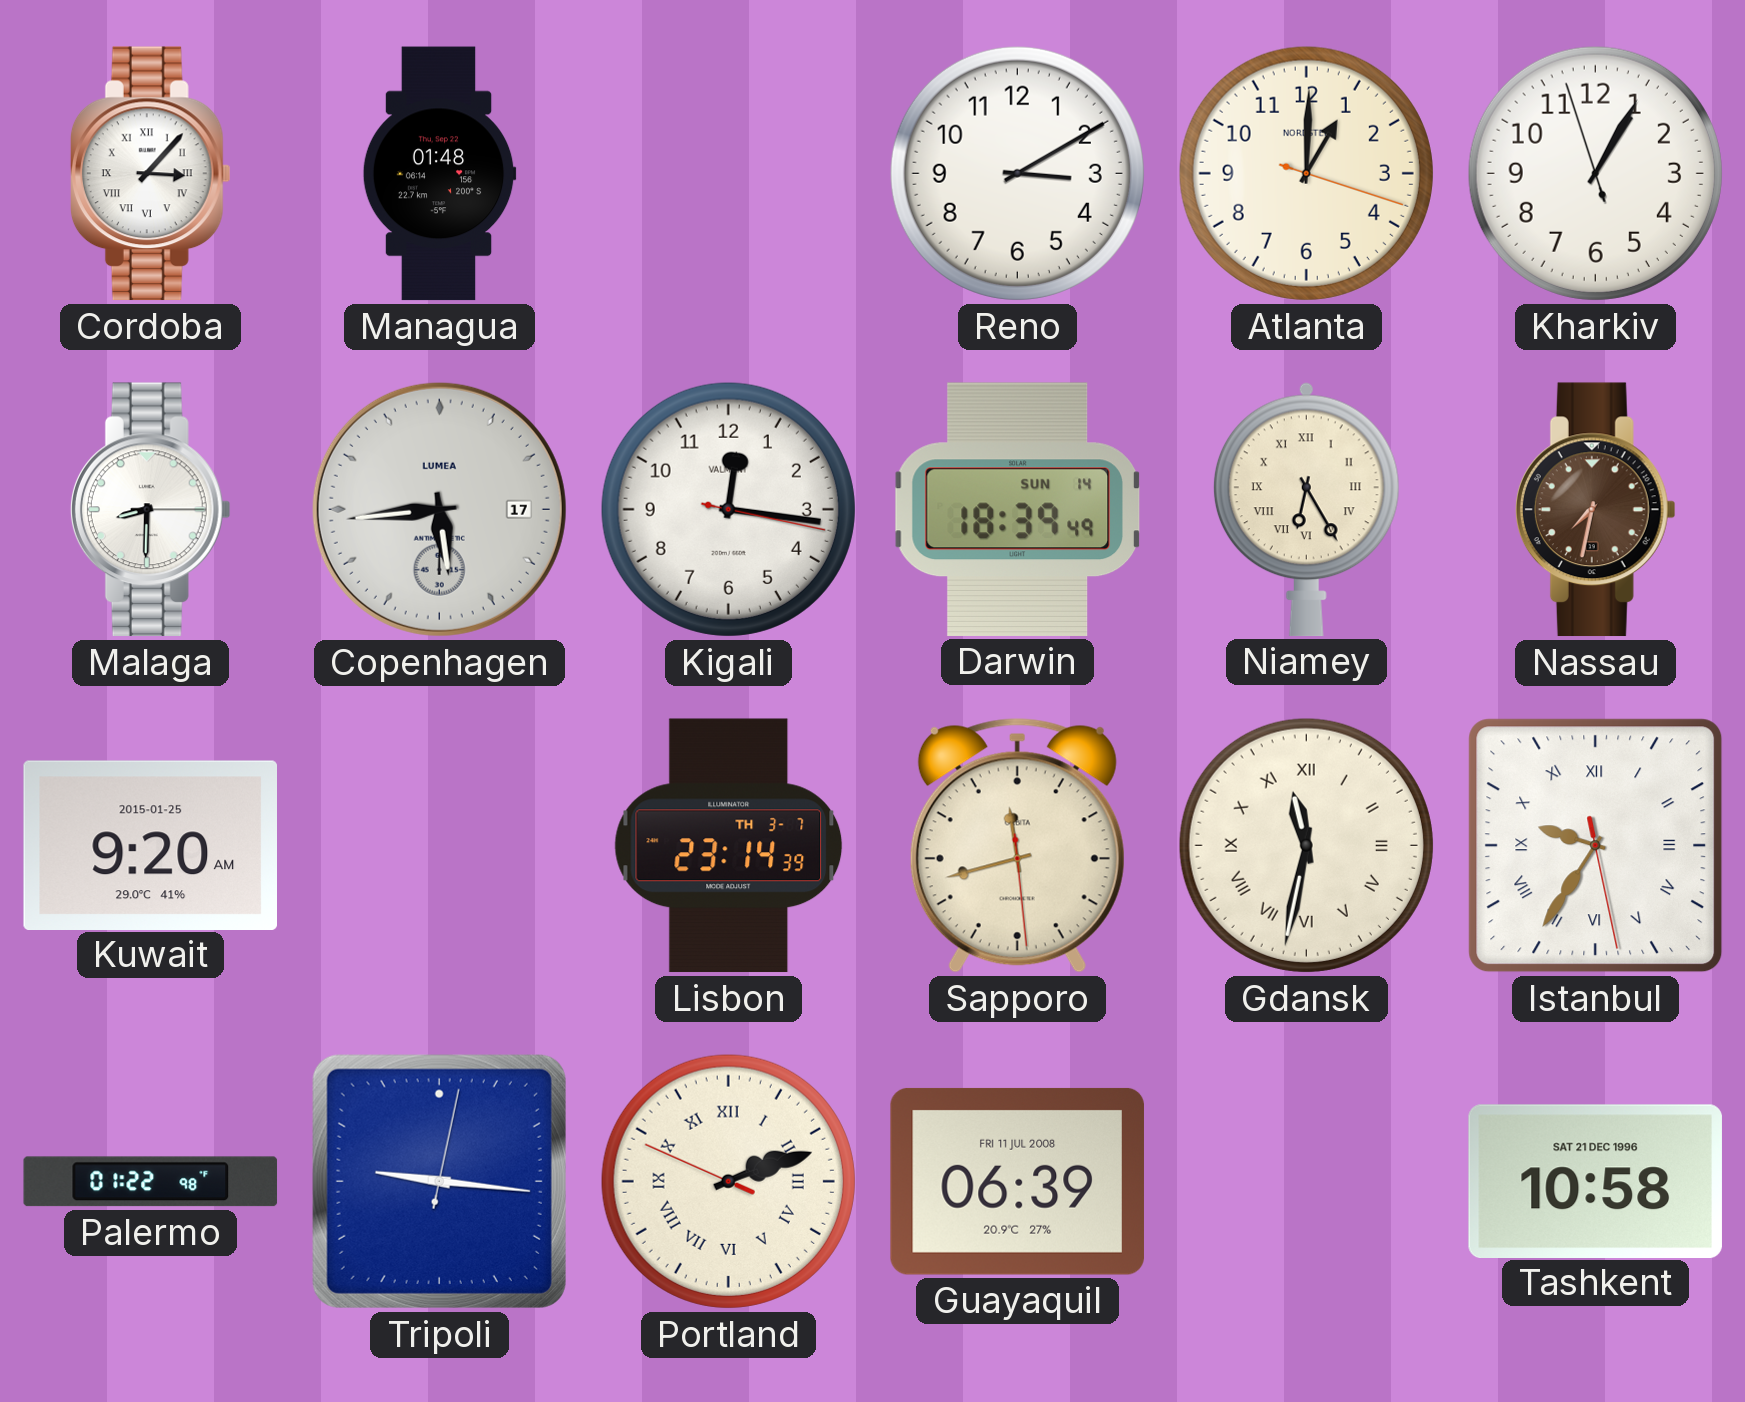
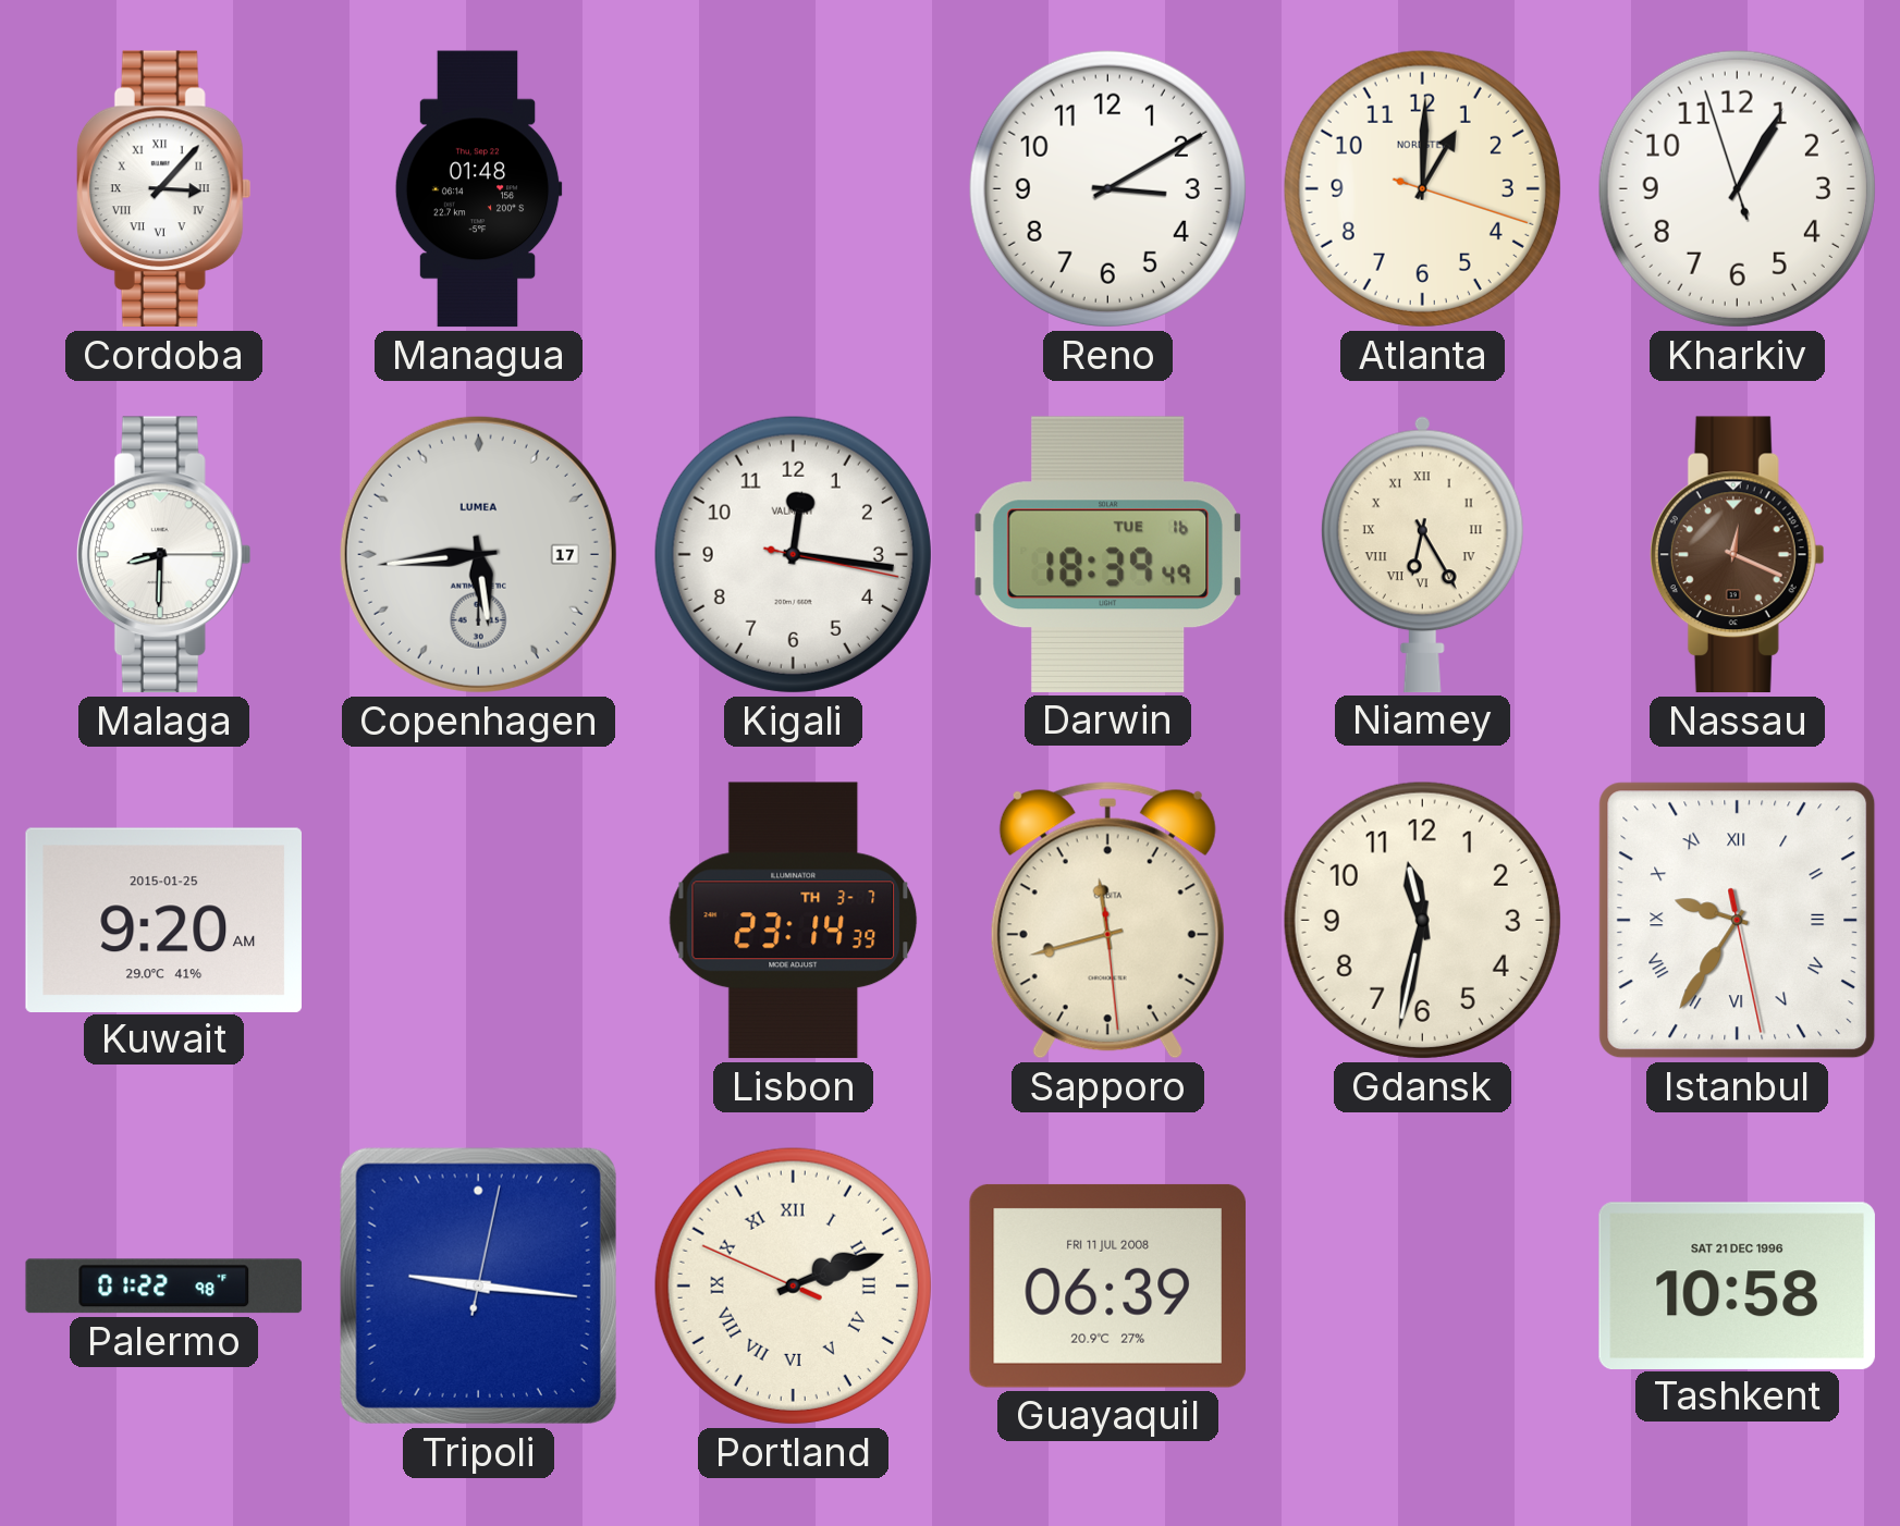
Darwin date: SUN 14 -> TUE 16 (1107, 554)
Nassau: 7:32 -> 12:19 (1737, 555)
Gdansk numerals: Roman -> Arabic (1422, 920)
